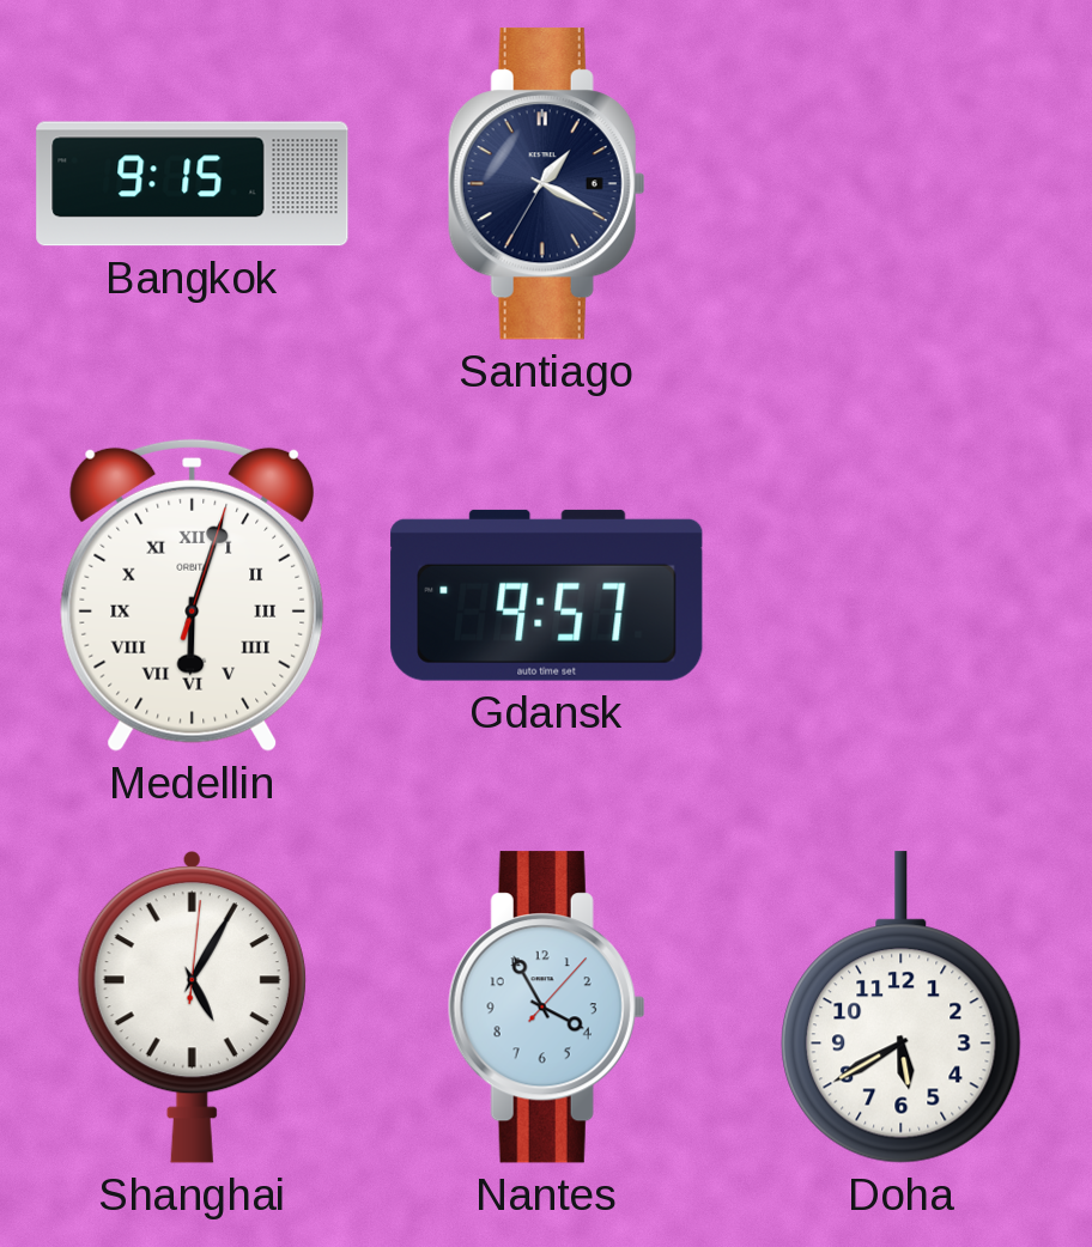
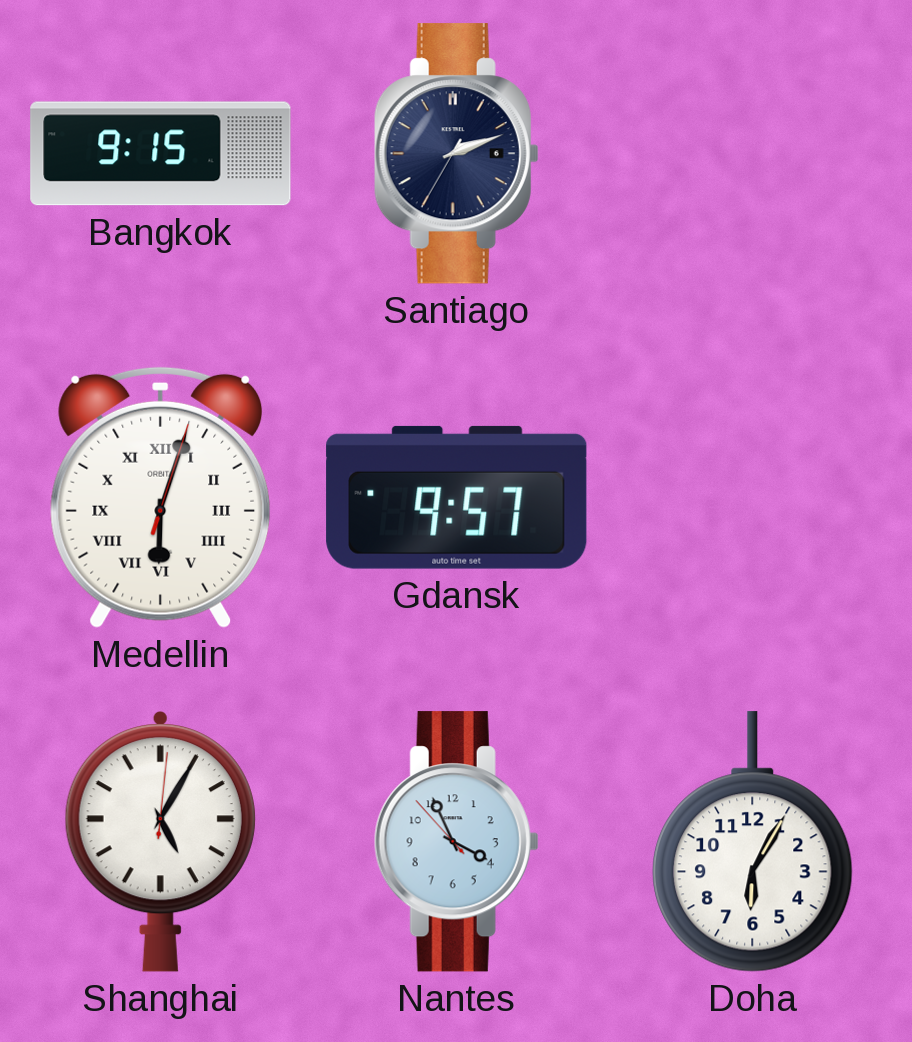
Santiago: 1:19 -> 2:11 (456, 154)
Nantes: 3:55:07 -> 3:55:53 (456, 842)
Doha: 5:40 -> 6:05 (753, 842)
